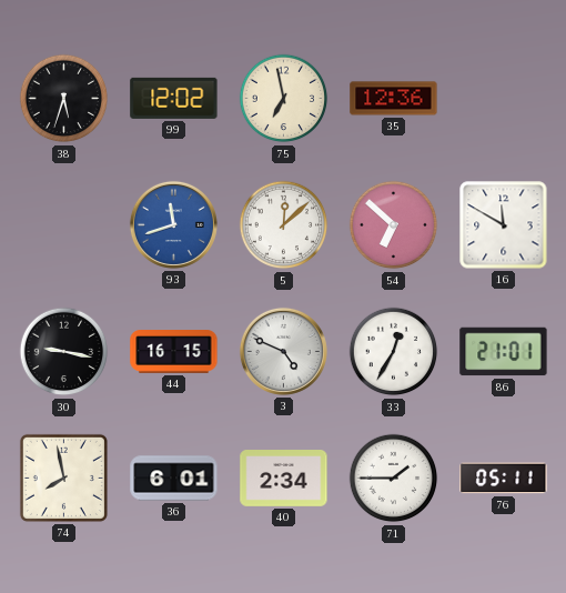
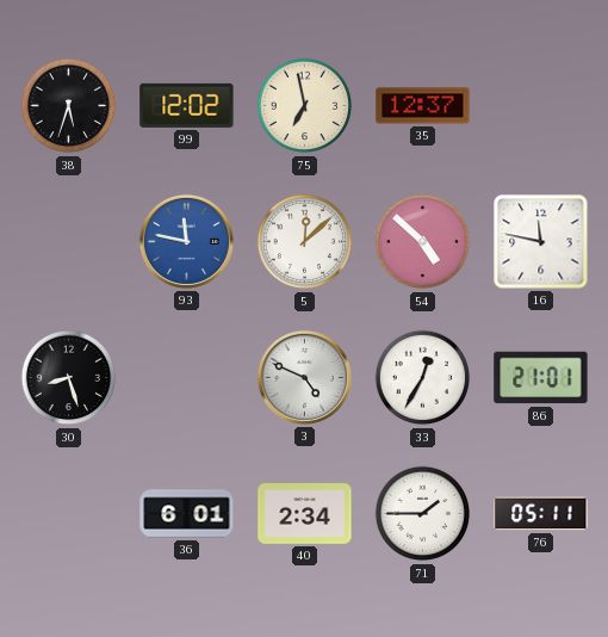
35: 12:36 -> 12:37 (423, 106)
93: 11:42 -> 11:47 (186, 241)
54: 6:52 -> 4:52 (423, 242)
16: 11:50 -> 11:47 (541, 242)
30: 9:17 -> 8:27 (69, 378)
44: 16:15 -> none (174, 352)
74: 7:58 -> none (63, 478)
